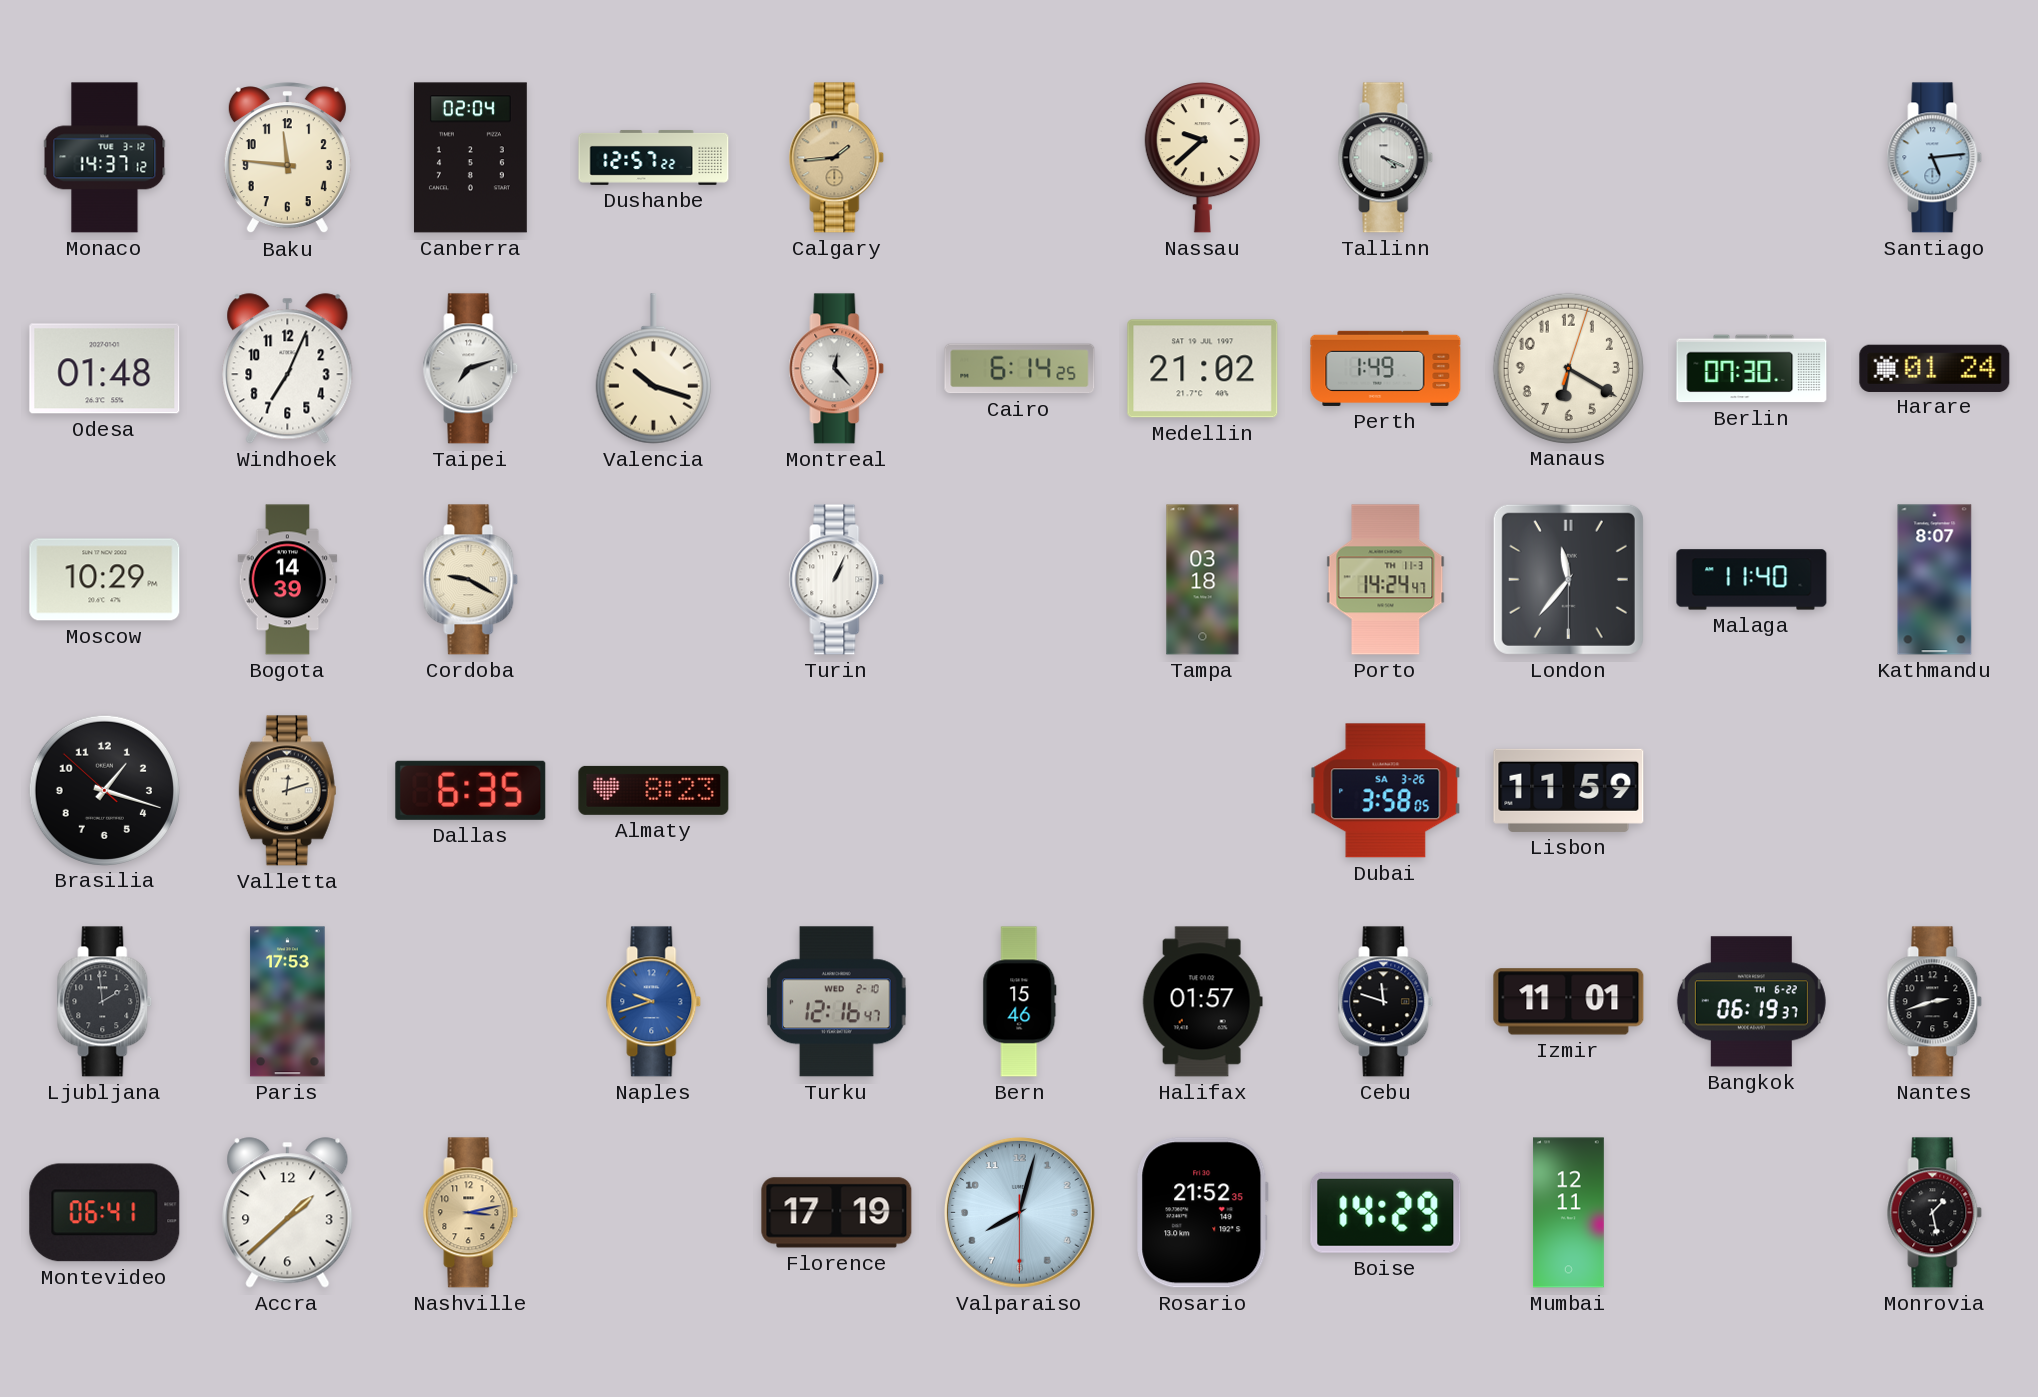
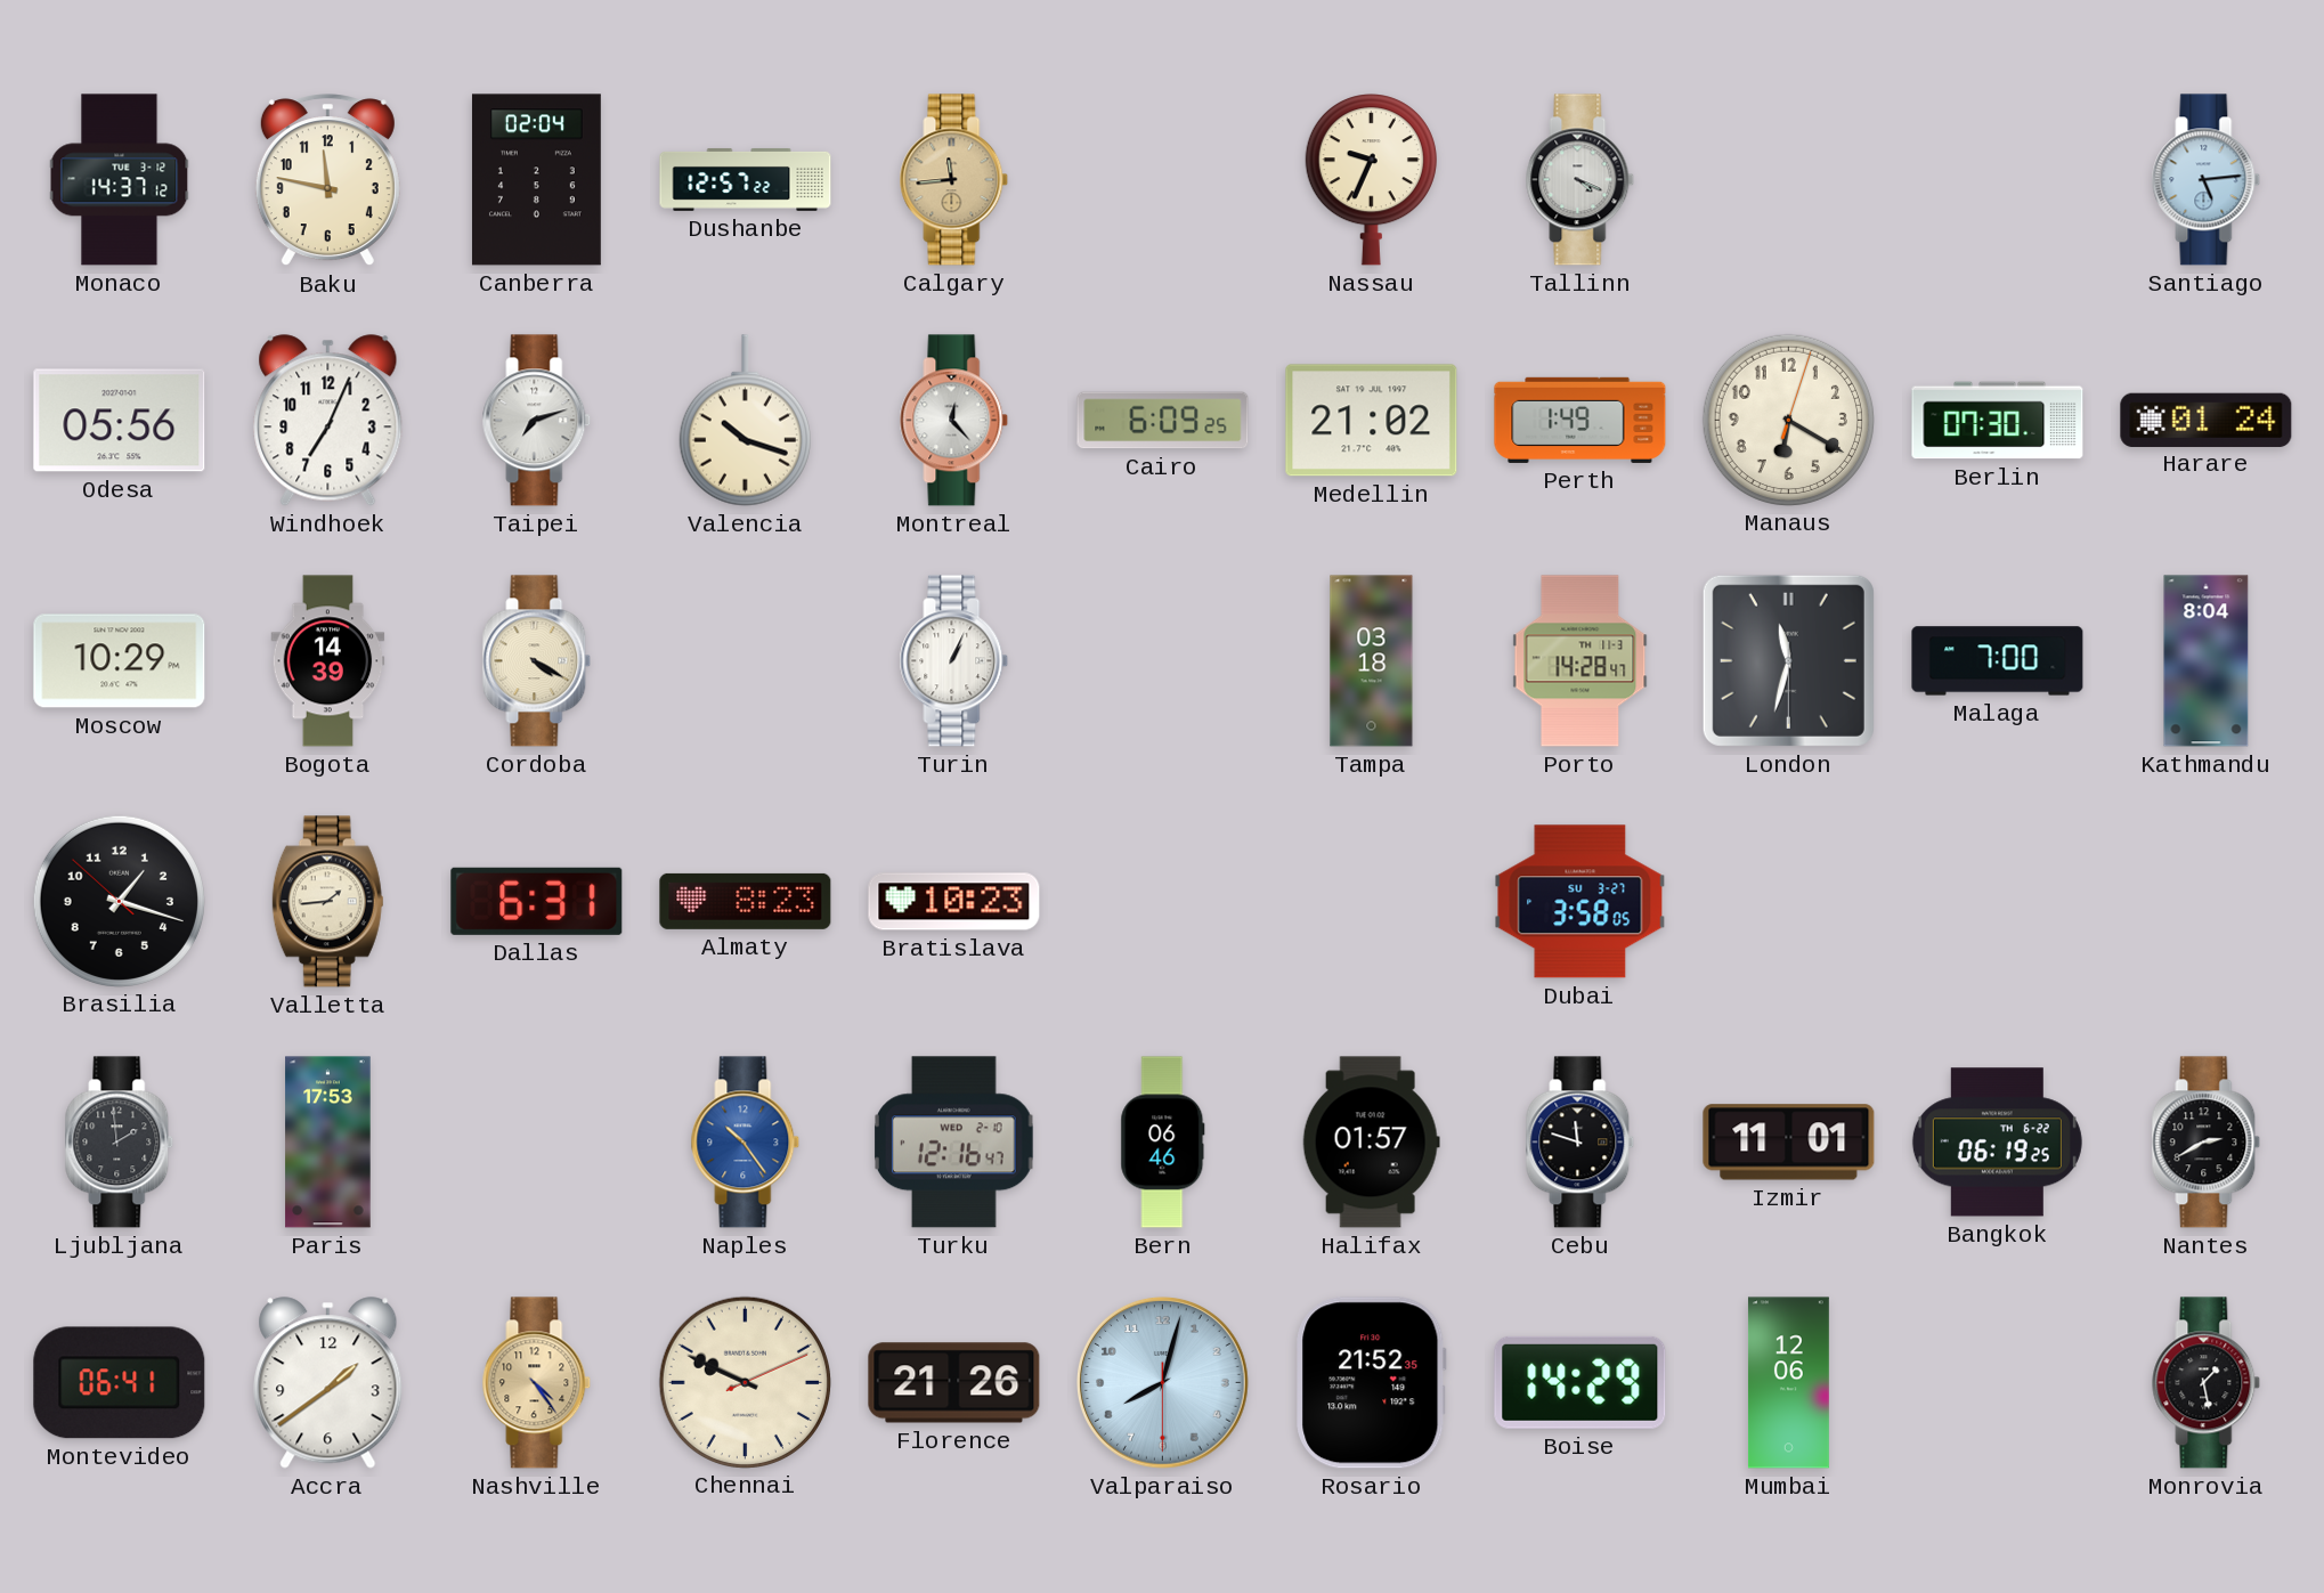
Baku: 11:46 -> 11:47 (327, 180)
Calgary: 1:44 -> 11:44 (954, 180)
Nassau: 9:38 -> 9:34 (1371, 180)
Odesa: 01:48 -> 05:56 (120, 421)
Cairo: 6:14 -> 6:09 (1163, 421)
Cordoba: 9:20 -> 4:20 (537, 661)
Porto: 14:24 -> 14:28 (1581, 661)
London: 11:36 -> 11:32 (1788, 660)
Malaga: 11:40 -> 7:00 (1998, 661)
Kathmandu: 8:07 -> 8:04 (2207, 661)
Valletta: 12:12 -> 1:44 (327, 902)
Dallas: 6:35 -> 6:31 (537, 901)
Bratislava: none -> 10:23 (954, 902)
Dubai date: SA 3-26 -> SU 3-27 (1581, 902)
Lisbon: 11:59 -> none (1569, 790)
Naples: 9:42 -> 10:24 (746, 1143)
Bern: 15:46 -> 06:46 (1163, 1143)
Bangkok: 06:19:37 -> 06:19:25 (1997, 1143)
Nantes: 2:42 -> 2:40 (2207, 1143)
Accra: 1:38 -> 1:39 (328, 1383)
Nashville: 3:13 -> 4:24 (537, 1383)
Chennai: none -> 9:49 (745, 1382)
Florence: 17:19 -> 21:26 (954, 1383)
Mumbai: 12:11 -> 12:06 (1788, 1383)
